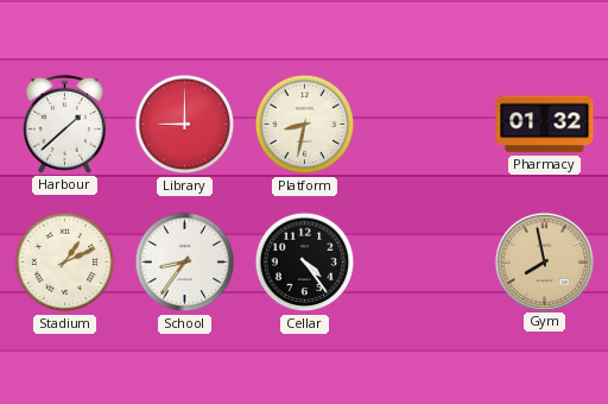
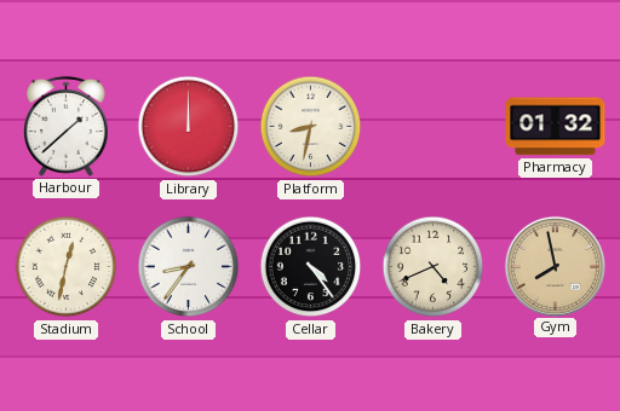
Library: 9:00 -> 12:00 (189, 127)
Stadium: 1:11 -> 12:32 (67, 267)
Bakery: none -> 4:41 (434, 267)
